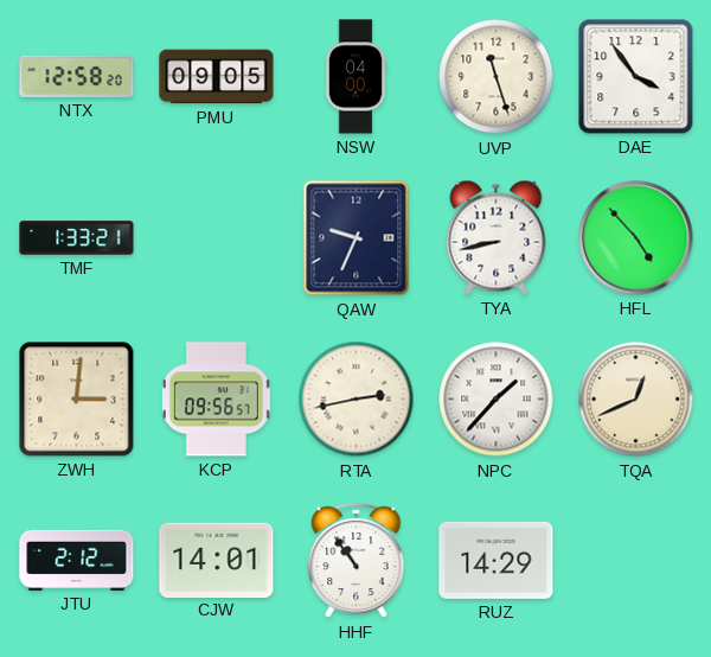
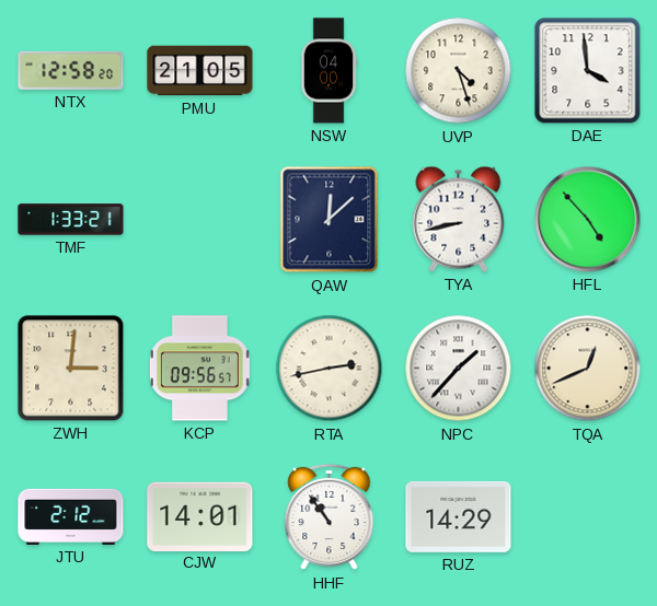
PMU: 09:05 -> 21:05 (200, 71)
UVP: 11:27 -> 4:27 (459, 71)
DAE: 3:54 -> 3:59 (588, 71)
QAW: 9:34 -> 12:08 (330, 220)
